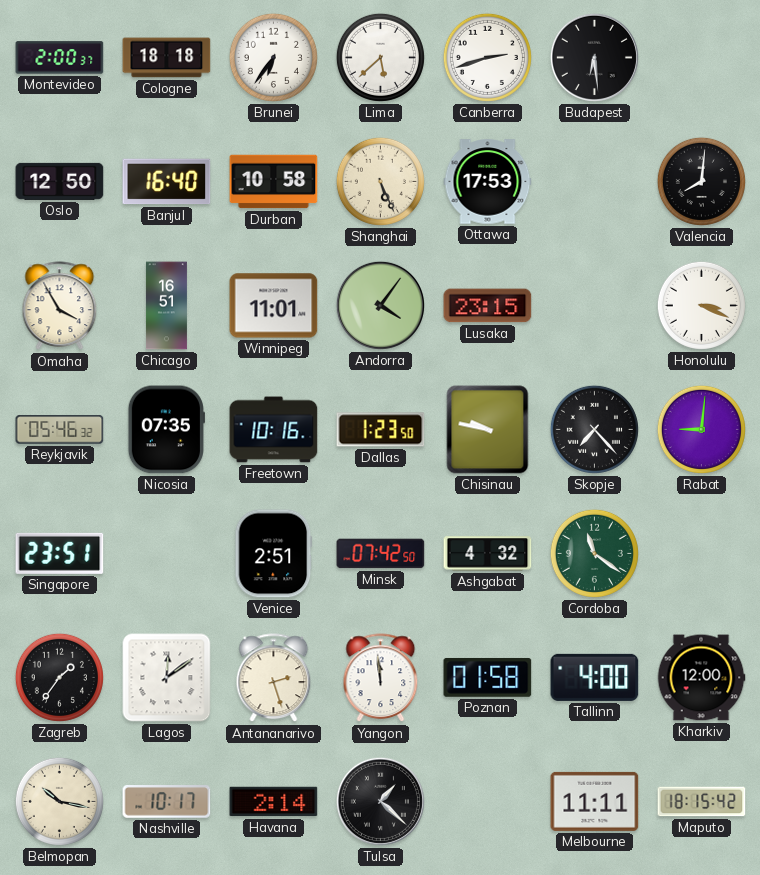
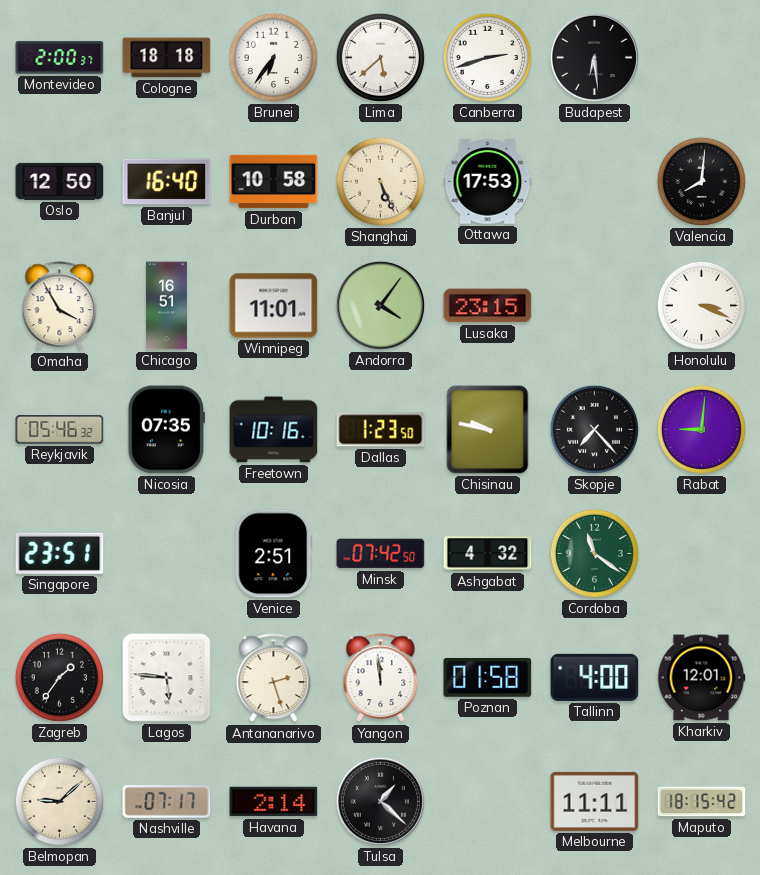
Lagos: 12:09 -> 5:46 (167, 678)
Kharkiv: 12:00 -> 12:01 (701, 678)
Belmopan: 10:17 -> 9:08 (59, 801)
Nashville: 10:17 -> 07:17 (167, 802)
